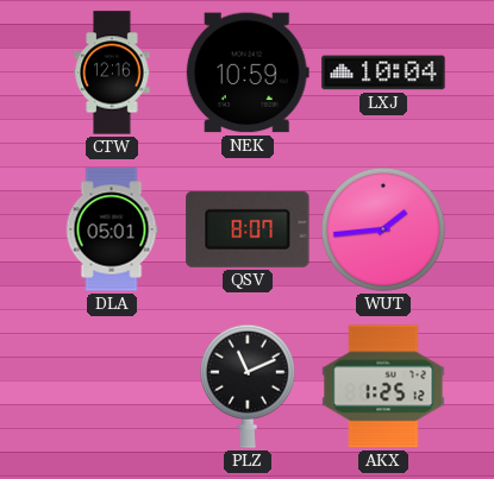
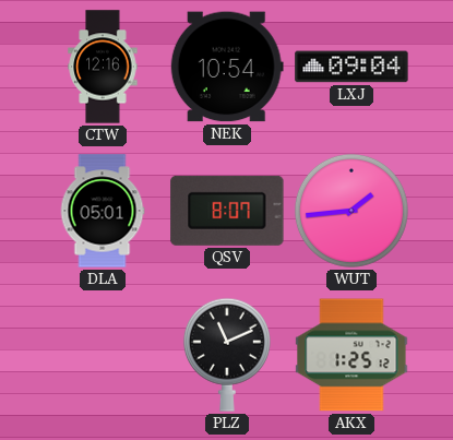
NEK: 10:59 -> 10:54 (227, 67)
LXJ: 10:04 -> 09:04 (351, 67)
